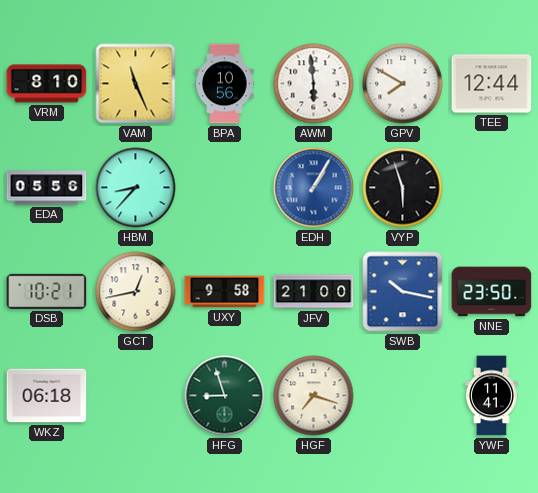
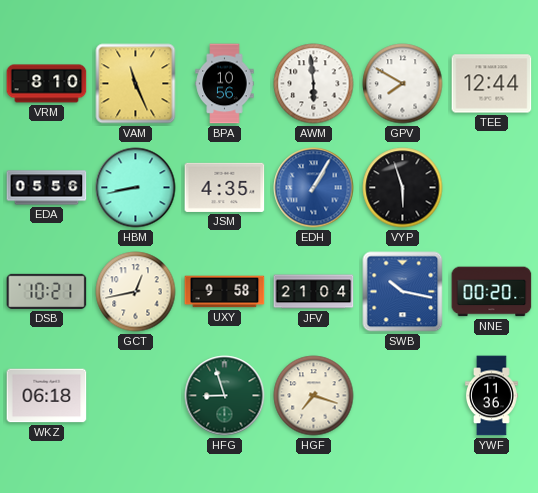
HBM: 8:37 -> 8:43 (136, 188)
JSM: none -> 4:35 (225, 187)
JFV: 21:00 -> 21:04 (314, 292)
NNE: 23:50 -> 00:20 (492, 292)
YWF: 11:41 -> 11:36 (492, 396)
